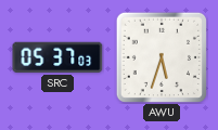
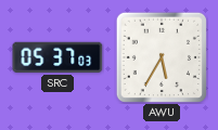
AWU: 5:33 -> 5:35 (162, 57)
